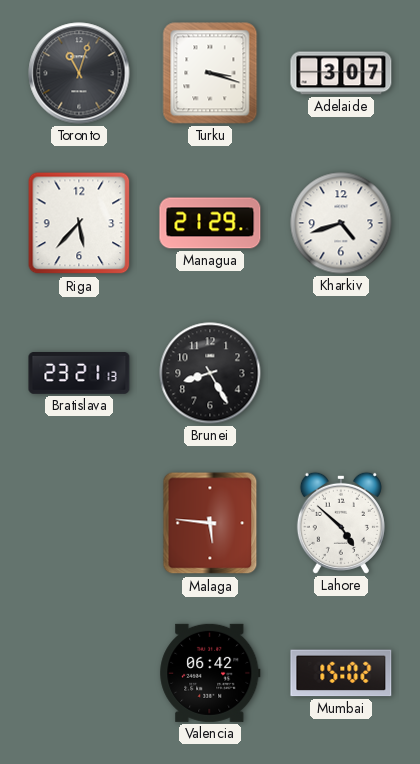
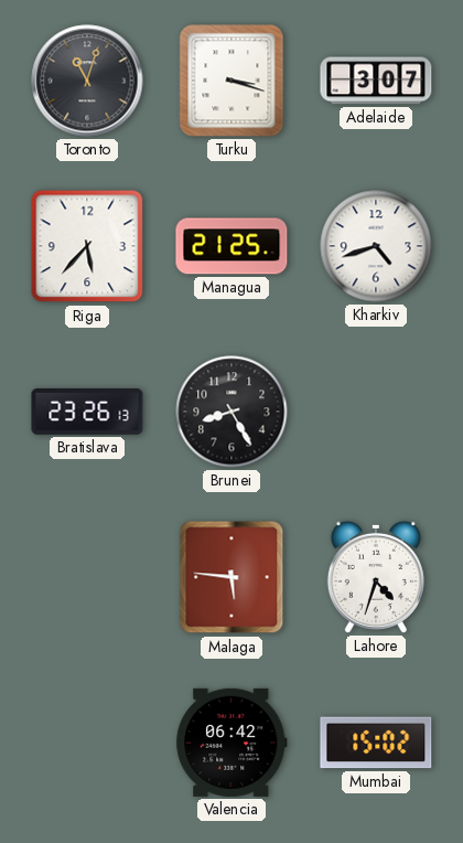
Managua: 21:29 -> 21:25 (232, 246)
Bratislava: 23:21 -> 23:26 (87, 413)
Lahore: 4:52 -> 4:33 (376, 577)
